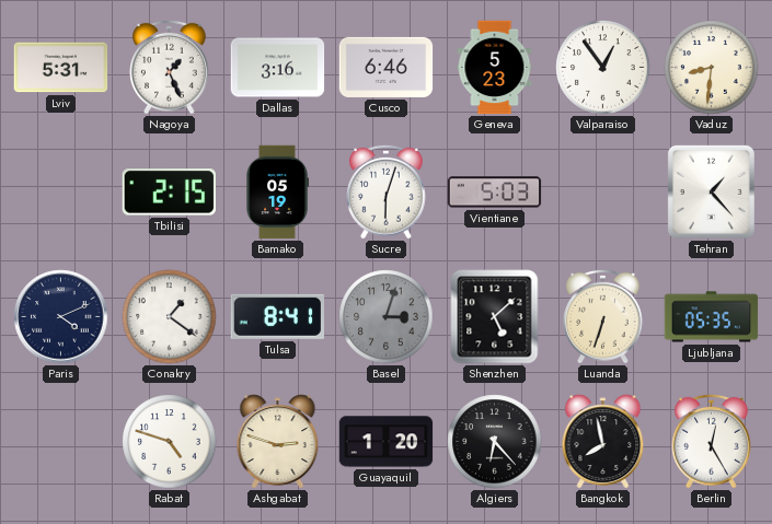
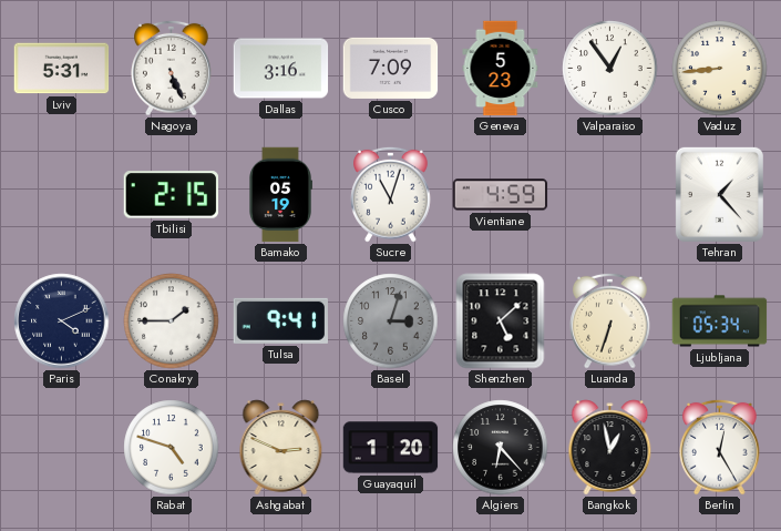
Nagoya: 1:26 -> 5:26 (172, 68)
Cusco: 6:46 -> 7:09 (391, 68)
Vaduz: 8:31 -> 8:44 (720, 69)
Sucre: 6:03 -> 11:03 (391, 194)
Vientiane: 5:03 -> 4:59 (501, 195)
Conakry: 1:21 -> 1:45 (172, 321)
Tulsa: 8:41 -> 9:41 (280, 320)
Ljubljana: 05:35 -> 05:34 (720, 321)
Ashgabat: 2:48 -> 2:49 (281, 448)
Bangkok: 7:58 -> 12:58 (610, 448)
